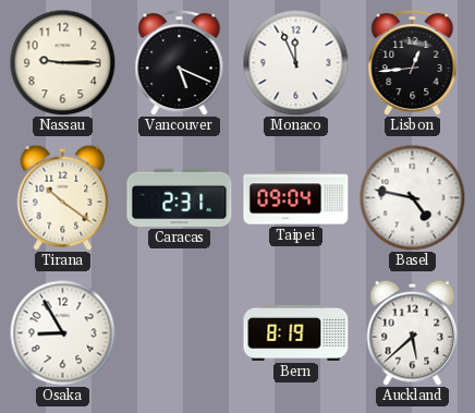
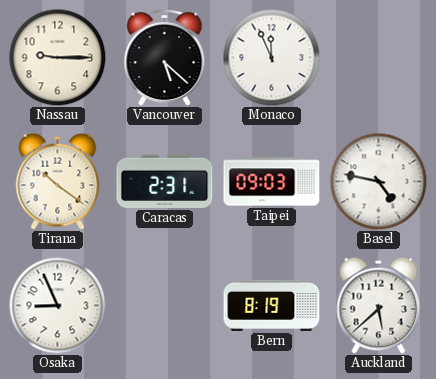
Vancouver: 5:19 -> 5:22 (165, 57)
Lisbon: 12:44 -> none (413, 62)
Taipei: 09:04 -> 09:03 (272, 182)
Osaka: 8:55 -> 8:56 (57, 305)
